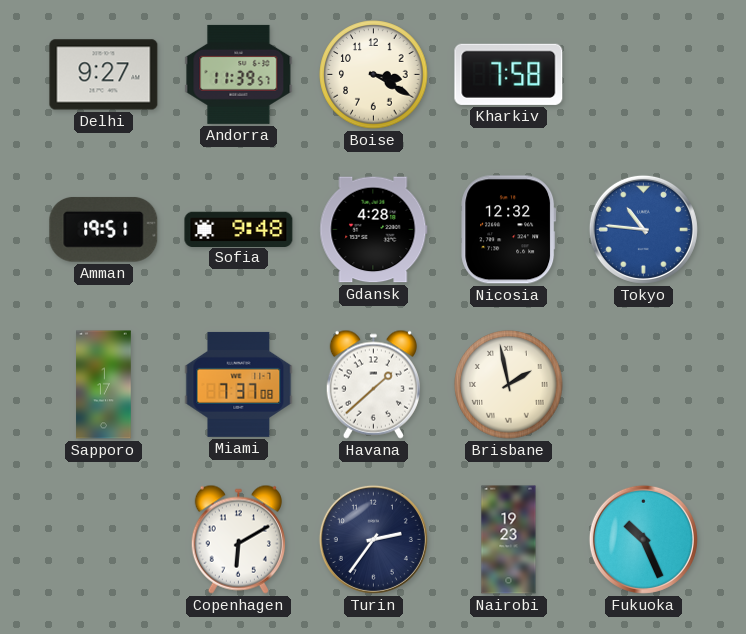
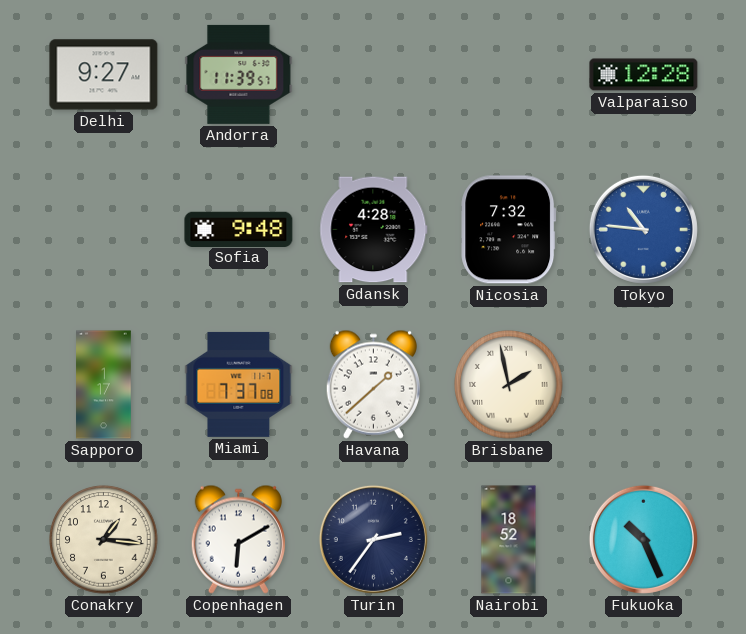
Boise: 3:20 -> none (374, 75)
Kharkiv: 7:58 -> none (509, 74)
Valparaiso: none -> 12:28 (644, 75)
Amman: 19:51 -> none (104, 229)
Nicosia: 12:32 -> 7:32 (509, 230)
Conakry: none -> 1:16 (104, 540)
Nairobi: 19:23 -> 18:52 (509, 540)
